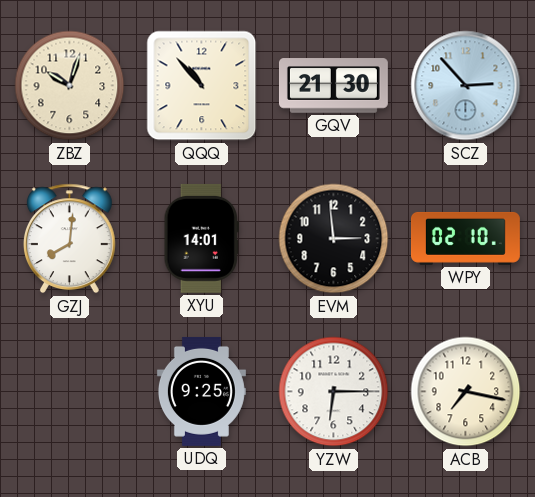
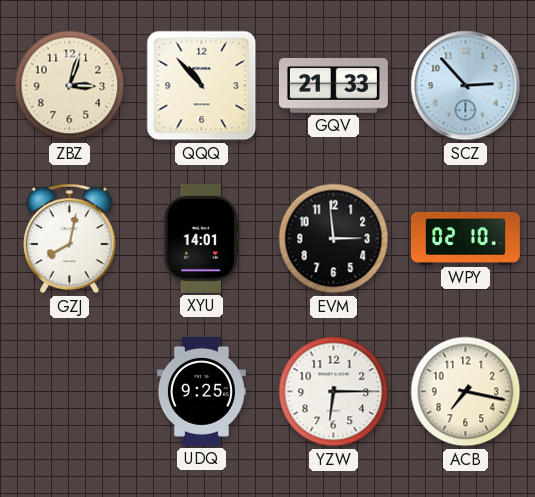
ZBZ: 10:03 -> 3:03 (70, 86)
GQV: 21:30 -> 21:33 (333, 86)
GZJ: 8:01 -> 8:02 (69, 239)
